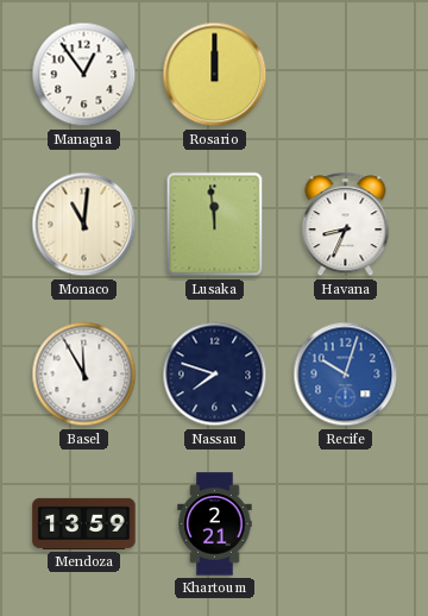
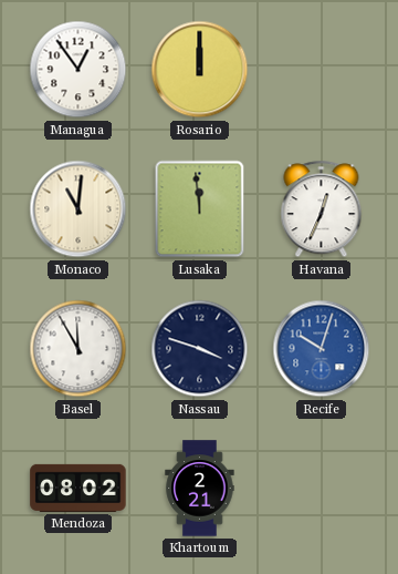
Havana: 8:34 -> 12:34 (322, 209)
Nassau: 7:48 -> 3:48 (200, 349)
Mendoza: 13:59 -> 08:02 (78, 488)
